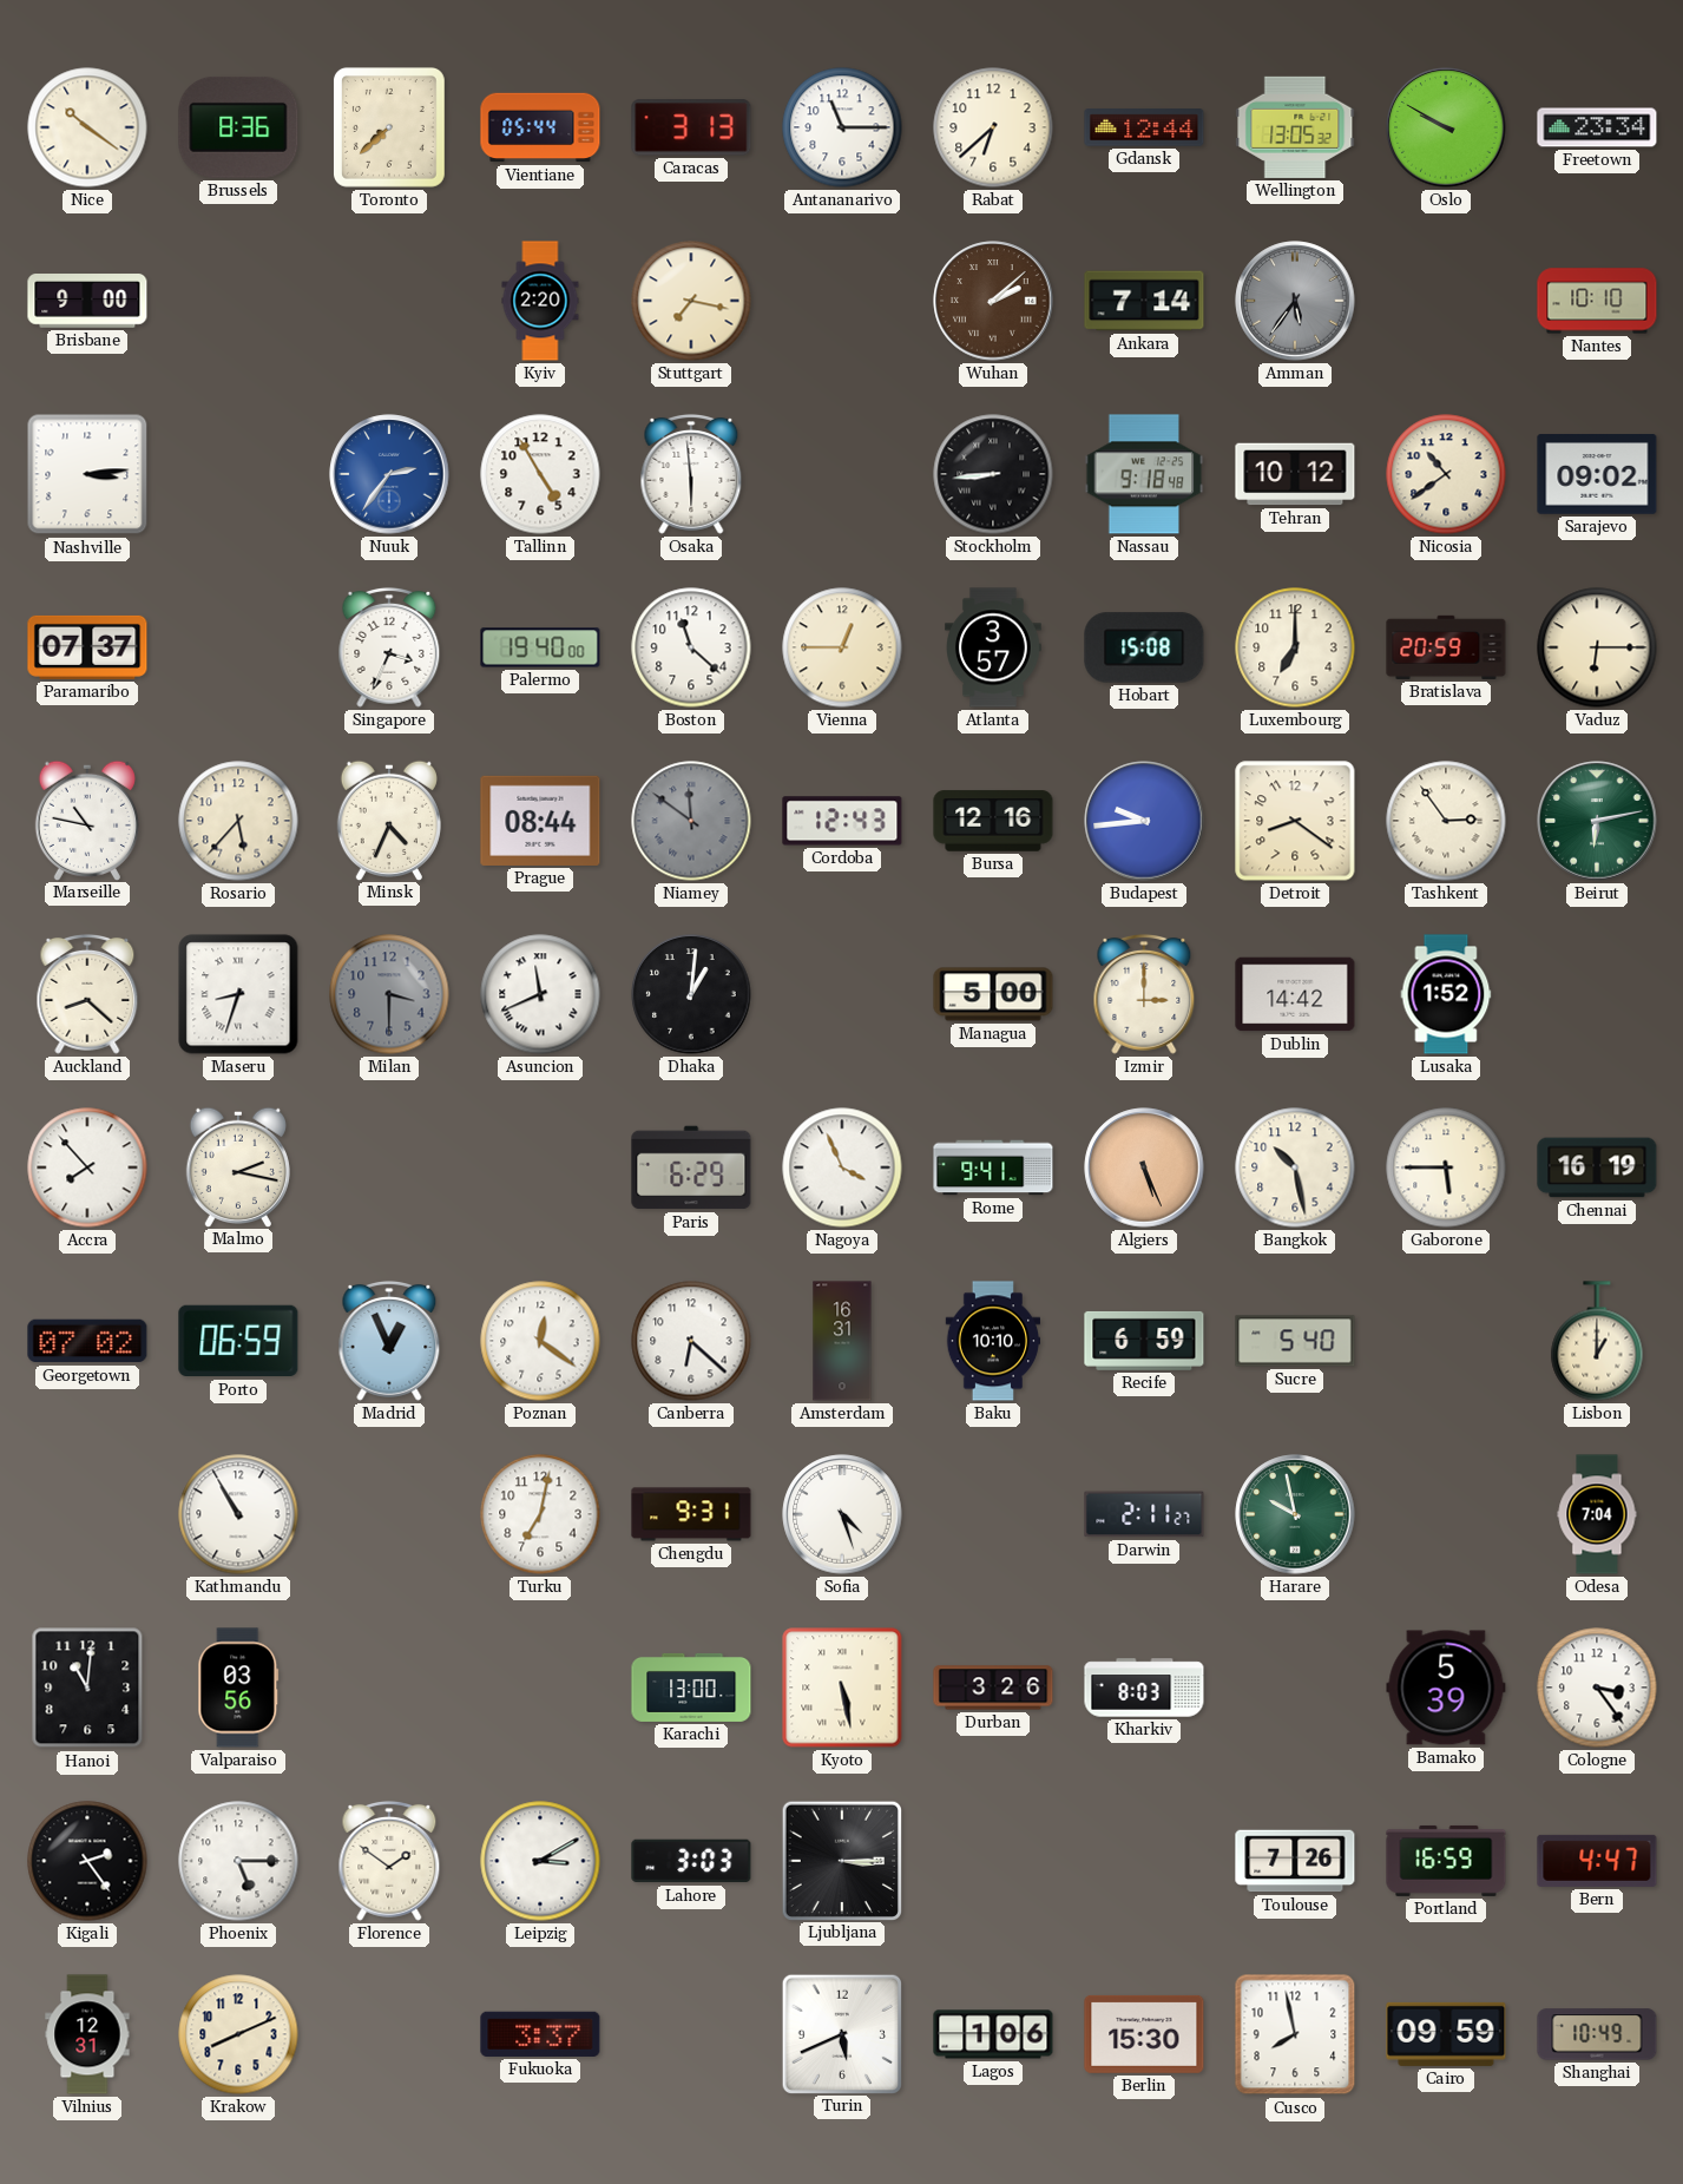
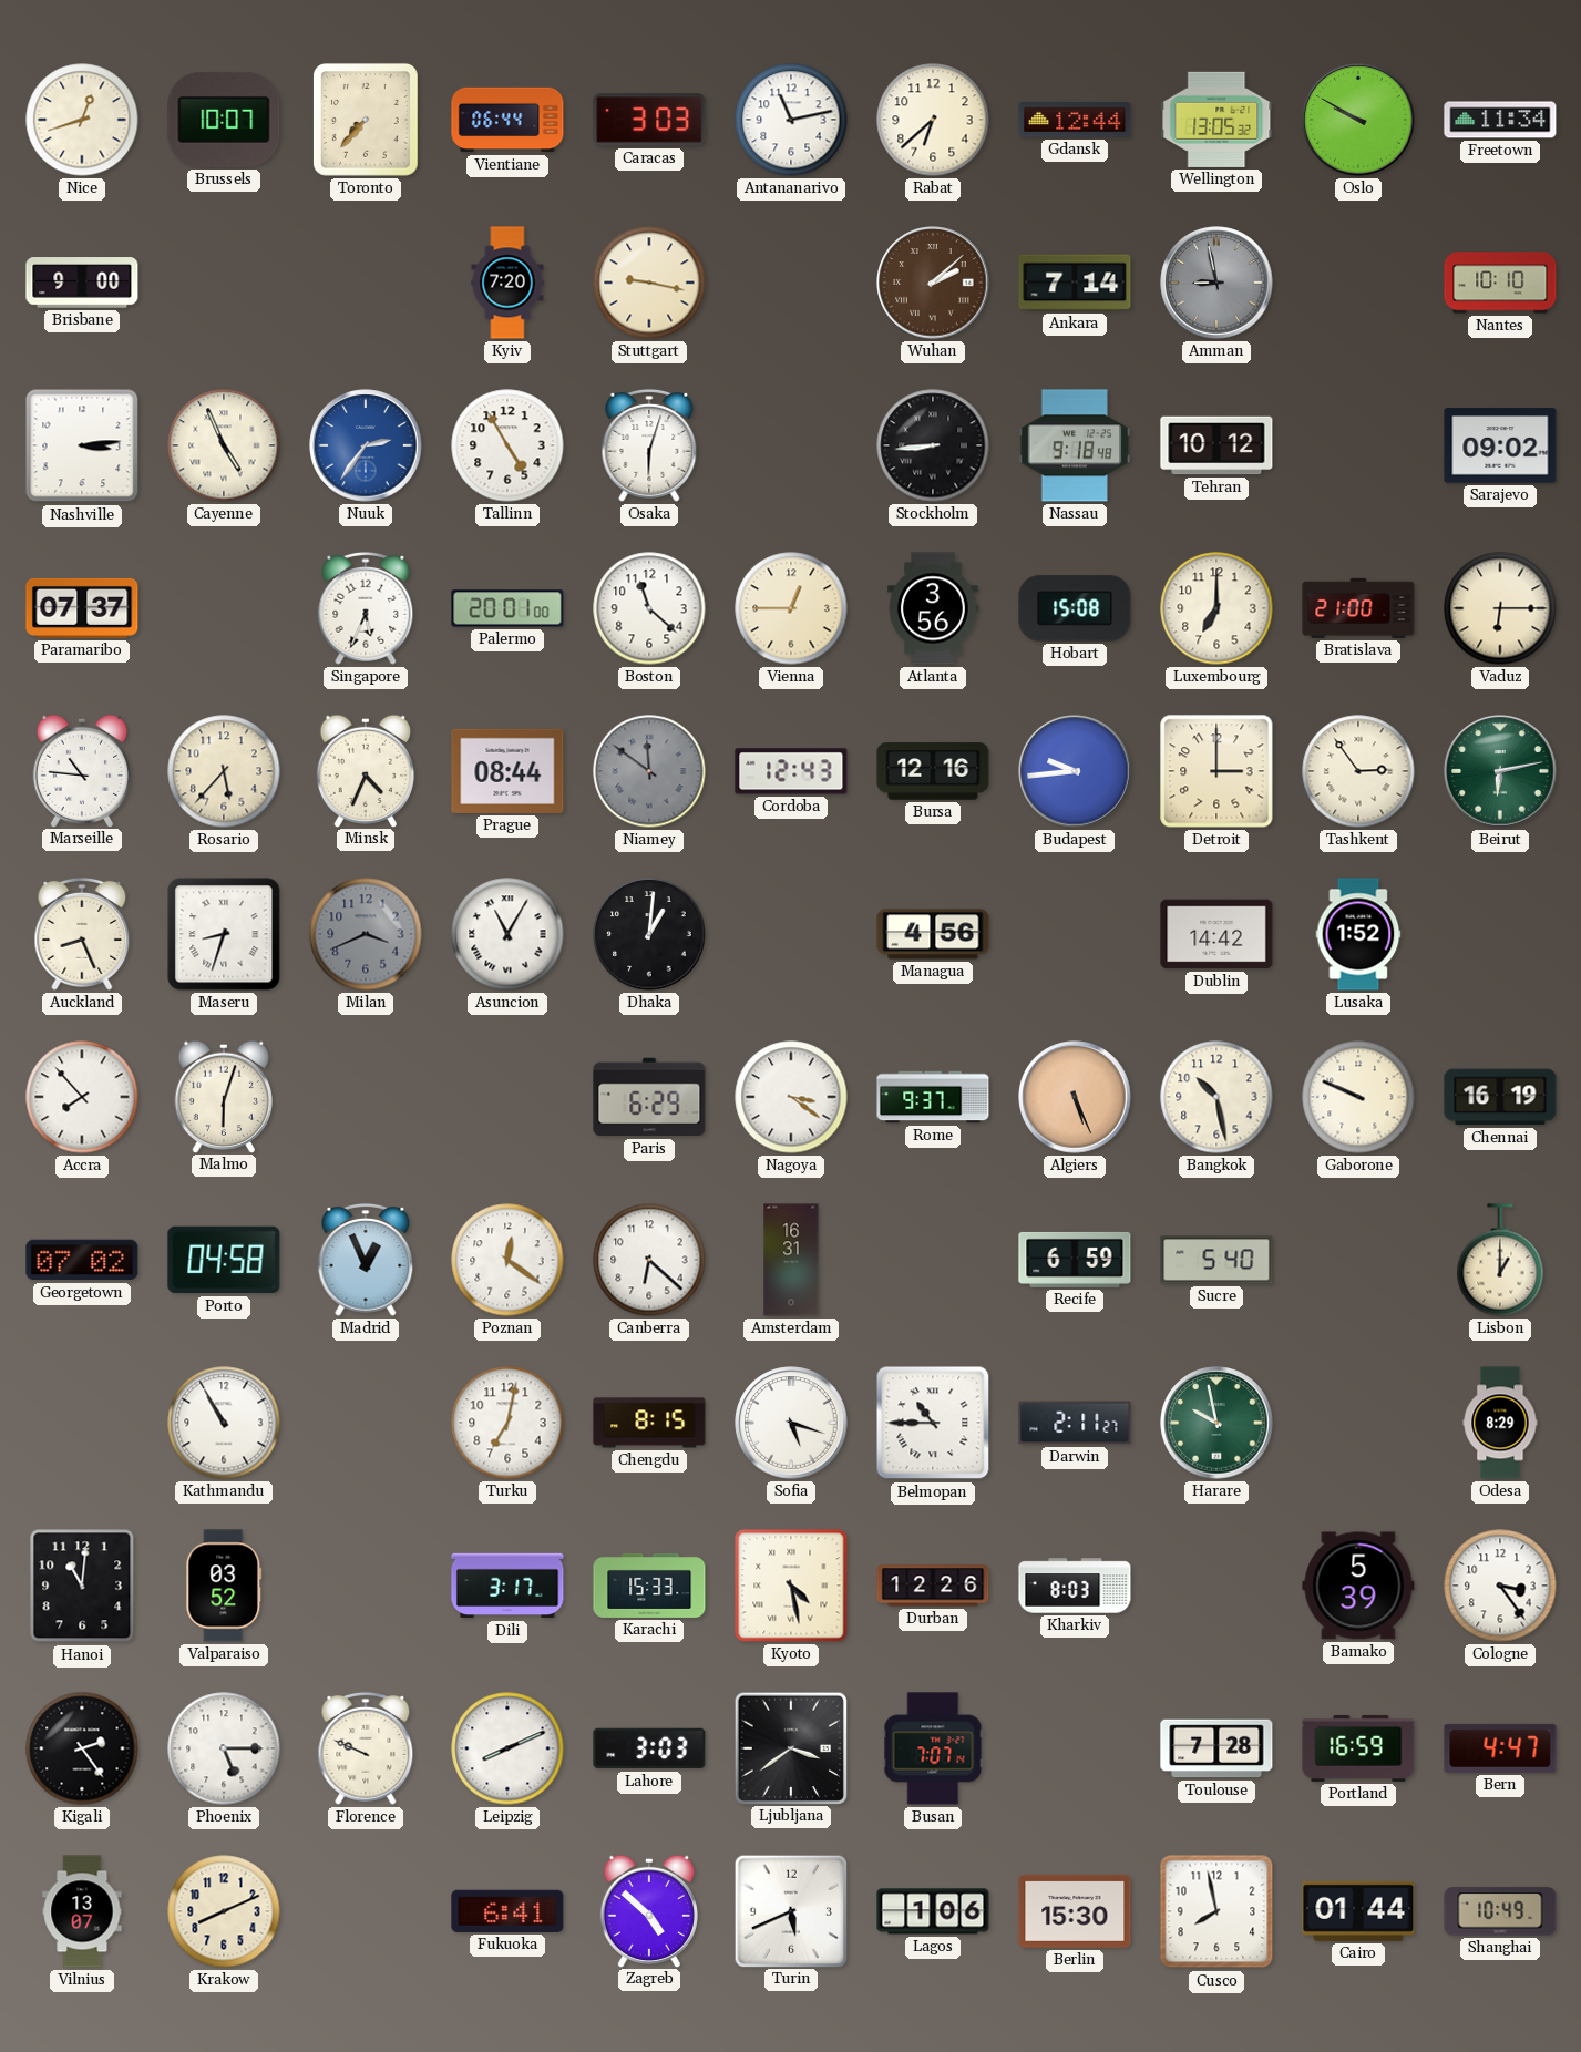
Nice: 10:21 -> 12:42 (82, 120)
Brussels: 8:36 -> 10:07 (224, 120)
Toronto: 7:38 -> 7:37 (366, 120)
Vientiane: 05:44 -> 06:44 (507, 120)
Caracas: 3:13 -> 3:03 (649, 120)
Antananarivo: 11:15 -> 11:13 (791, 120)
Freetown: 23:34 -> 11:34 (1500, 120)
Kyiv: 2:20 -> 7:20 (507, 283)
Stuttgart: 7:17 -> 9:17 (649, 283)
Amman: 5:36 -> 8:58 (1216, 283)
Cayenne: none -> 4:56 (224, 445)
Osaka: 5:59 -> 6:03 (649, 445)
Nicosia: 10:39 -> none (1446, 474)
Singapore: 3:34 -> 5:34 (366, 608)
Palermo: 19:40 -> 20:01 (507, 608)
Atlanta: 3:57 -> 3:56 (934, 608)
Bratislava: 20:59 -> 21:00 (1358, 608)
Marseille: 10:47 -> 10:46 (82, 770)
Detroit: 8:21 -> 3:00 (1216, 771)
Auckland: 8:22 -> 8:26 (82, 934)
Milan: 3:30 -> 3:41 (366, 934)
Asuncion: 11:41 -> 11:05 (507, 934)
Managua: 5:00 -> 4:56 (933, 934)
Izmir: 3:00 -> none (1144, 994)
Malmo: 2:17 -> 6:03 (224, 1096)
Nagoya: 3:56 -> 3:21 (791, 1097)
Rome: 9:41 -> 9:37 (933, 1097)
Gaborone: 5:45 -> 9:49 (1358, 1097)
Porto: 06:59 -> 04:58 (224, 1260)
Baku: 10:10 -> none (993, 1341)
Chengdu: 9:31 -> 8:15 (649, 1423)
Sofia: 4:27 -> 5:18 (791, 1423)
Belmopan: none -> 10:45 (933, 1423)
Odesa: 7:04 -> 8:29 (1500, 1423)
Valparaiso: 03:56 -> 03:52 (224, 1586)
Dili: none -> 3:17 (507, 1586)
Karachi: 13:00 -> 15:33 (649, 1586)
Kyoto: 5:28 -> 4:28 (791, 1586)
Durban: 3:26 -> 12:26 (933, 1586)
Florence: 1:51 -> 9:49 (366, 1748)
Leipzig: 3:10 -> 8:11 (507, 1748)
Ljubljana: 3:15 -> 3:39 (790, 1747)
Busan: none -> 7:07 (933, 1748)
Toulouse: 7:26 -> 7:28 (1216, 1748)
Vilnius: 12:31 -> 13:07 (82, 1911)
Fukuoka: 3:37 -> 6:41 (507, 1911)
Zagreb: none -> 4:52 (649, 1910)
Cairo: 09:59 -> 01:44 (1358, 1911)
